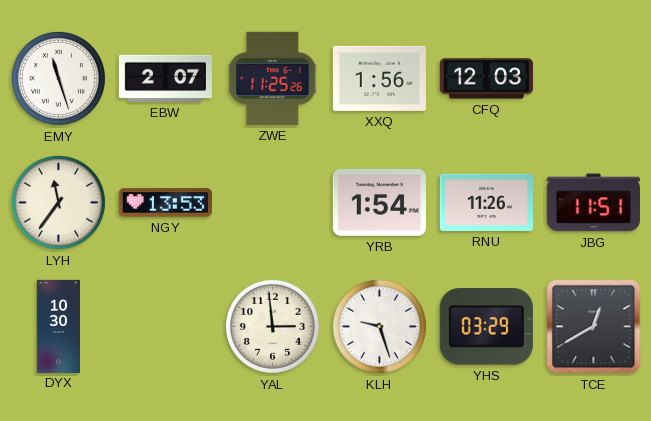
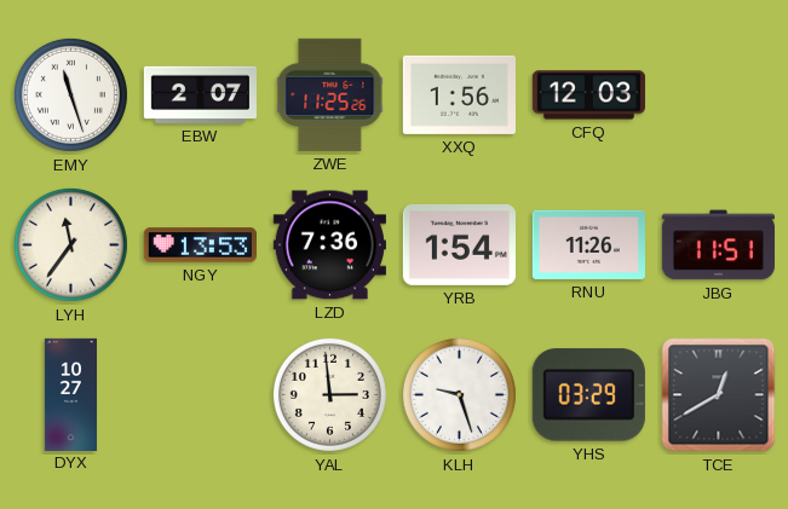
LZD: none -> 7:36 (329, 245)
DYX: 10:30 -> 10:27 (70, 394)
